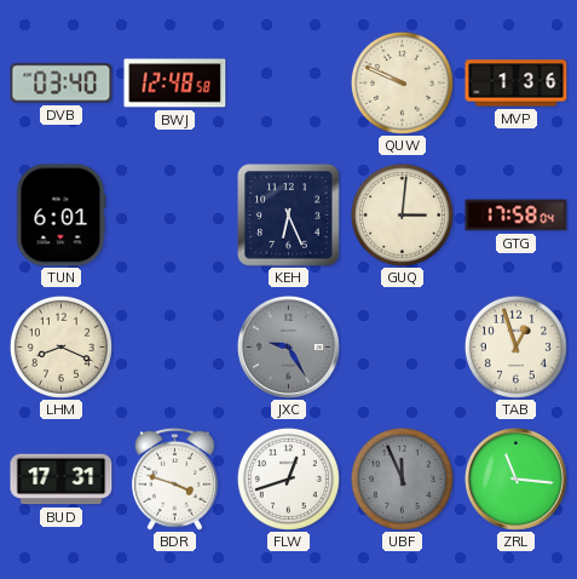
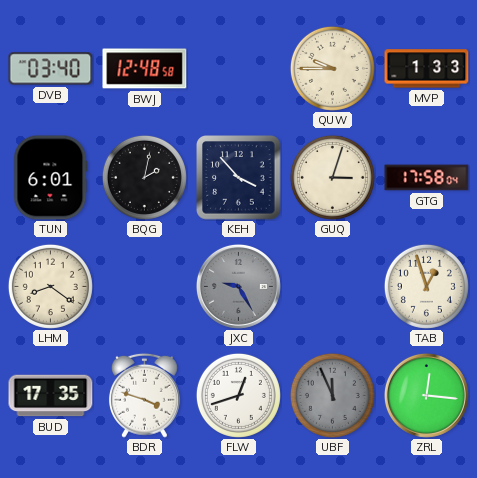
QUW: 9:49 -> 9:45 (332, 68)
MVP: 1:36 -> 1:33 (427, 69)
BQG: none -> 2:02 (144, 177)
KEH: 6:26 -> 3:53 (239, 178)
GUQ: 3:01 -> 3:03 (332, 177)
LHM: 8:19 -> 8:21 (50, 286)
BUD: 17:31 -> 17:35 (51, 396)
ZRL: 11:16 -> 12:16 (426, 395)
